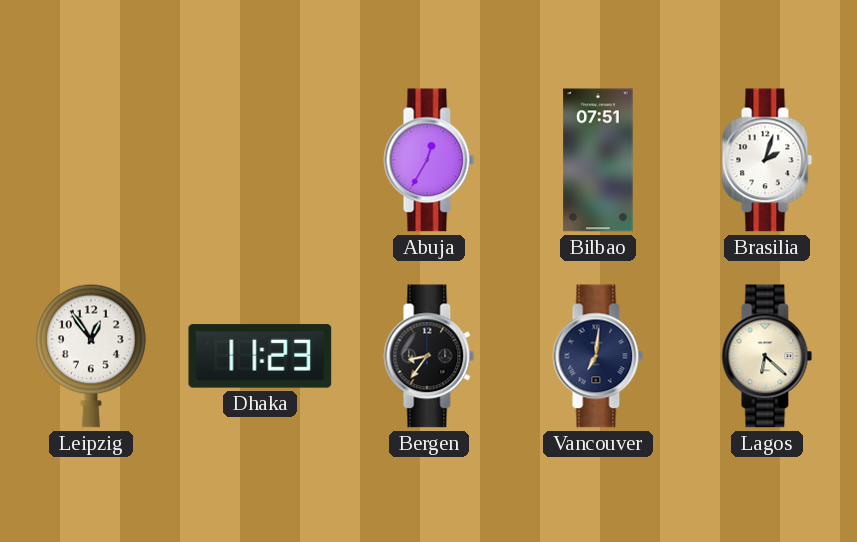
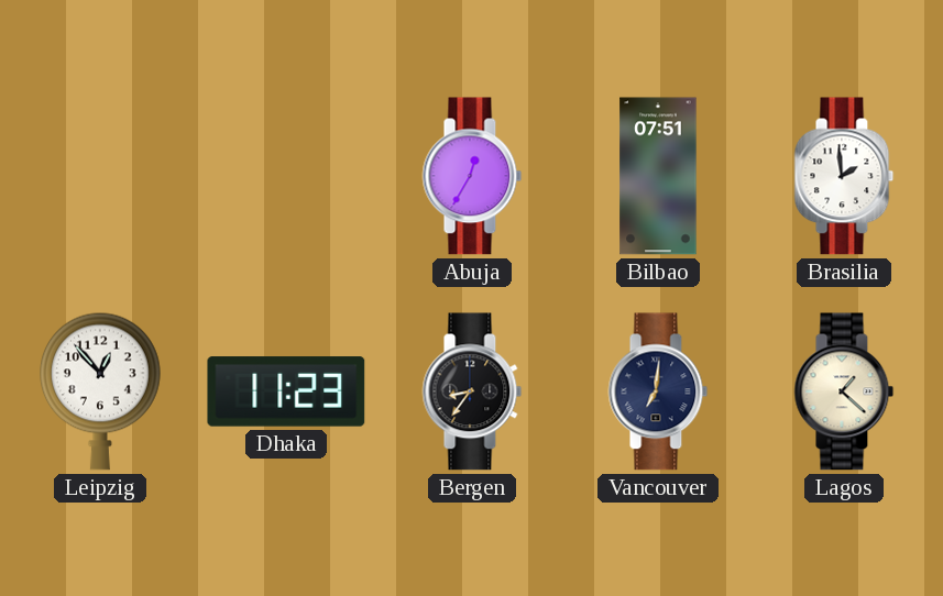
Brasilia: 2:03 -> 1:59 (844, 176)
Leipzig: 12:54 -> 12:53 (101, 391)
Lagos: 6:22 -> 1:22 (844, 391)
